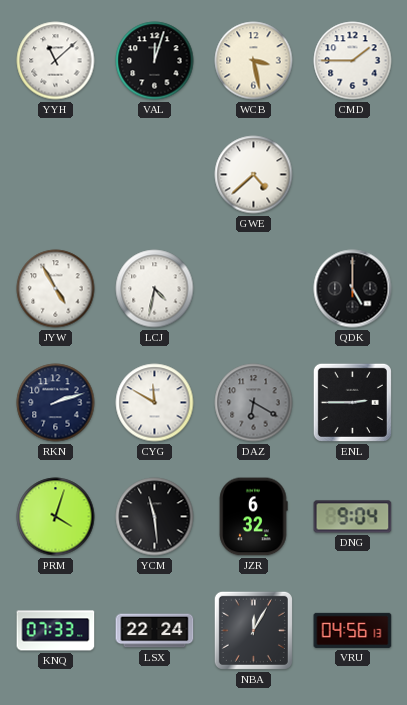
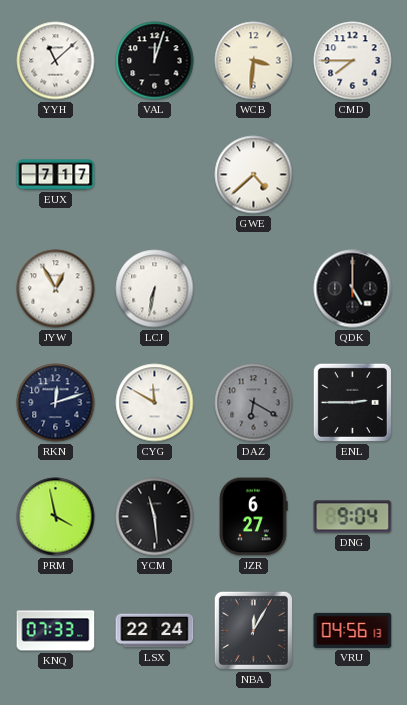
WCB: 3:28 -> 3:31 (254, 61)
CMD: 1:45 -> 7:45 (353, 61)
EUX: none -> 7:17 (56, 175)
JYW: 4:55 -> 12:55 (56, 289)
LCJ: 4:32 -> 6:32 (155, 289)
RKN: 2:12 -> 12:12 (56, 403)
PRM: 4:03 -> 3:58 (56, 517)
JZR: 6:32 -> 6:27 (253, 517)
